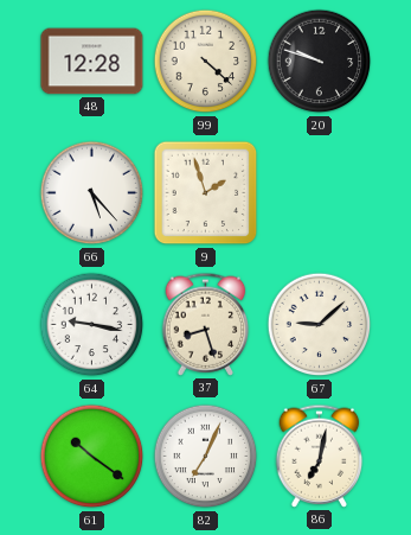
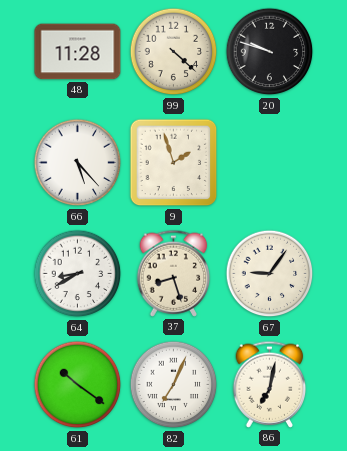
48: 12:28 -> 11:28 (78, 52)
64: 9:17 -> 8:40 (78, 274)
67: 9:08 -> 9:06 (270, 274)
